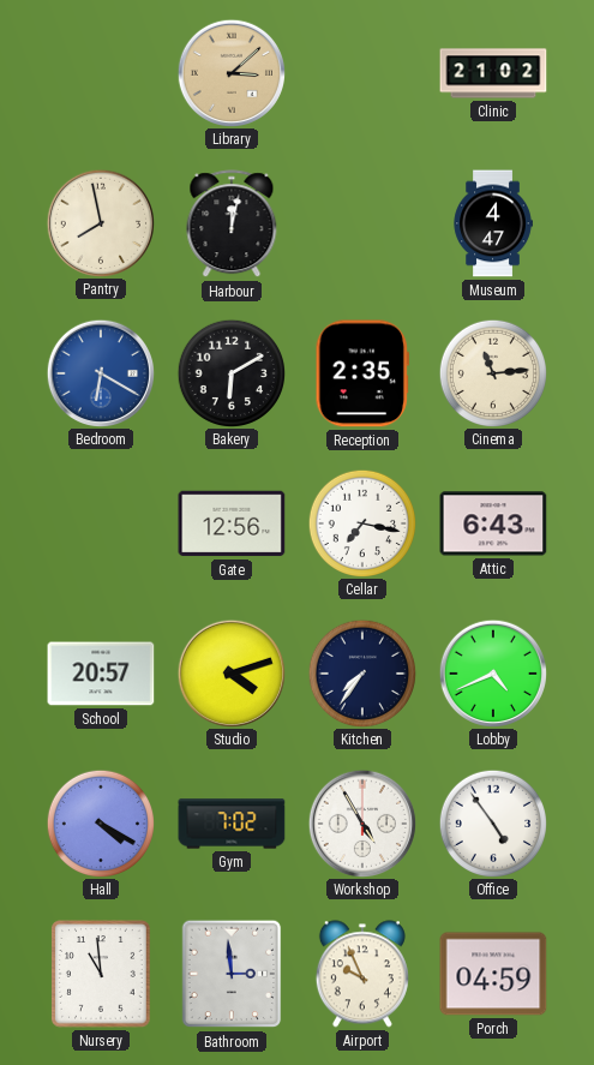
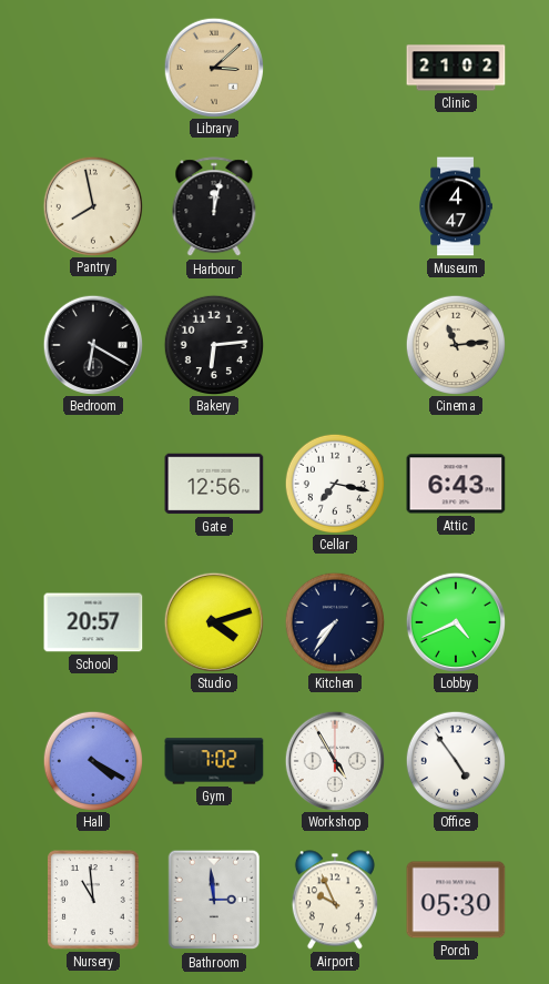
Bedroom dial: blue -> black (92, 344)
Bakery: 6:10 -> 6:14 (213, 344)
Reception: 2:35 -> none (362, 373)
Porch: 04:59 -> 05:30 (456, 900)
